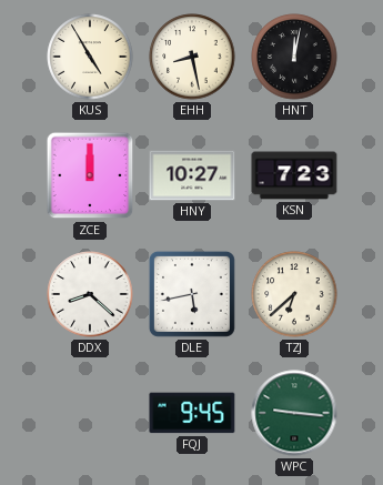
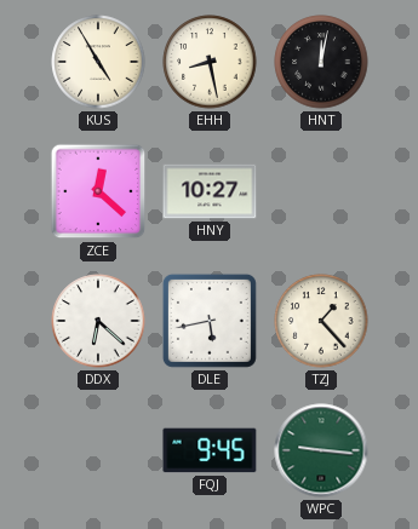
ZCE: 12:00 -> 12:22 (98, 191)
KSN: 7:23 -> none (294, 175)
DDX: 8:22 -> 6:22 (98, 321)
TZJ: 6:38 -> 1:23 (321, 321)
